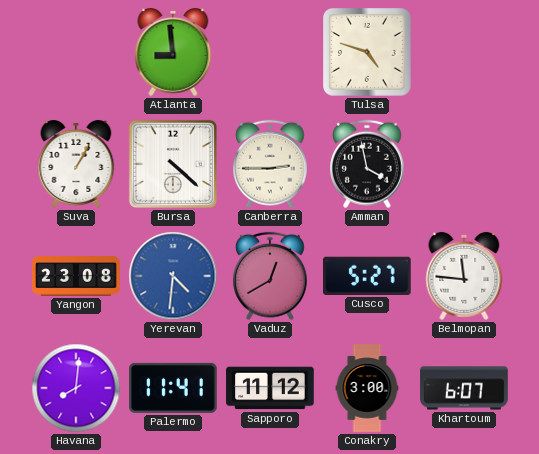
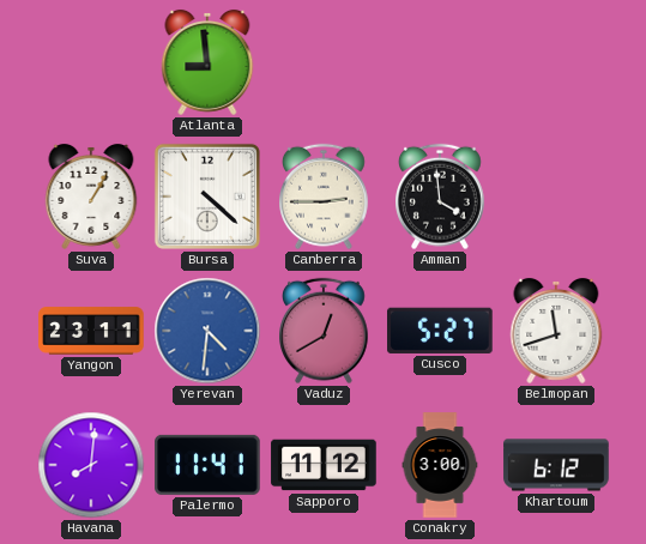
Tulsa: 4:48 -> none (368, 53)
Amman: 3:58 -> 3:59 (441, 197)
Yangon: 23:08 -> 23:11 (91, 331)
Belmopan: 11:46 -> 11:42 (556, 331)
Khartoum: 6:07 -> 6:12 (556, 465)
